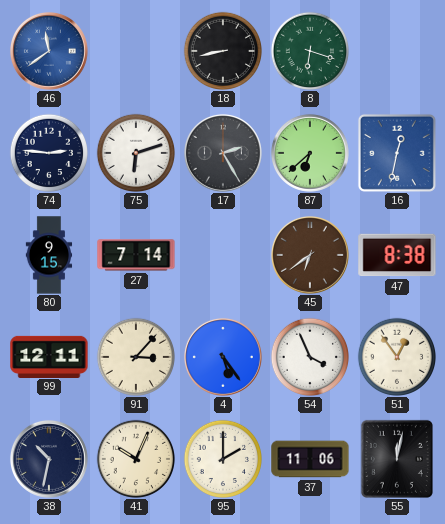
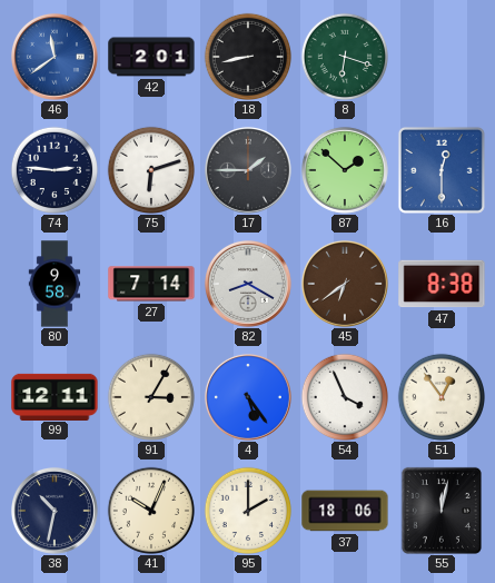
42: none -> 2:01 (151, 57)
17: 2:25 -> 1:45 (248, 170)
87: 6:38 -> 1:52 (345, 170)
16: 12:32 -> 12:30 (442, 170)
80: 9:15 -> 9:58 (55, 284)
82: none -> 8:20 (248, 284)
91: 3:07 -> 3:05 (150, 396)
37: 11:06 -> 18:06 (345, 511)
